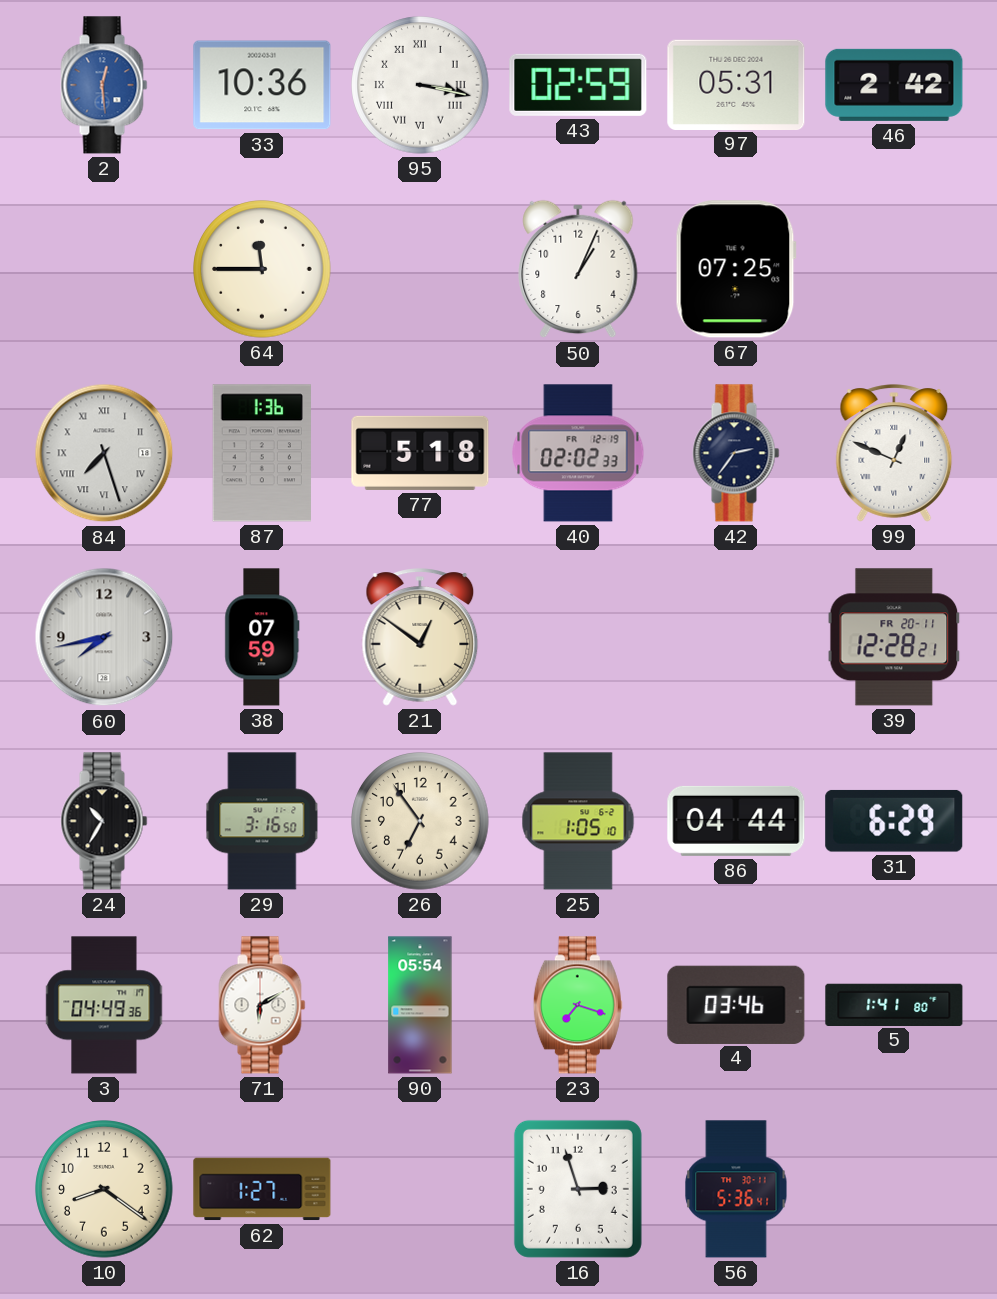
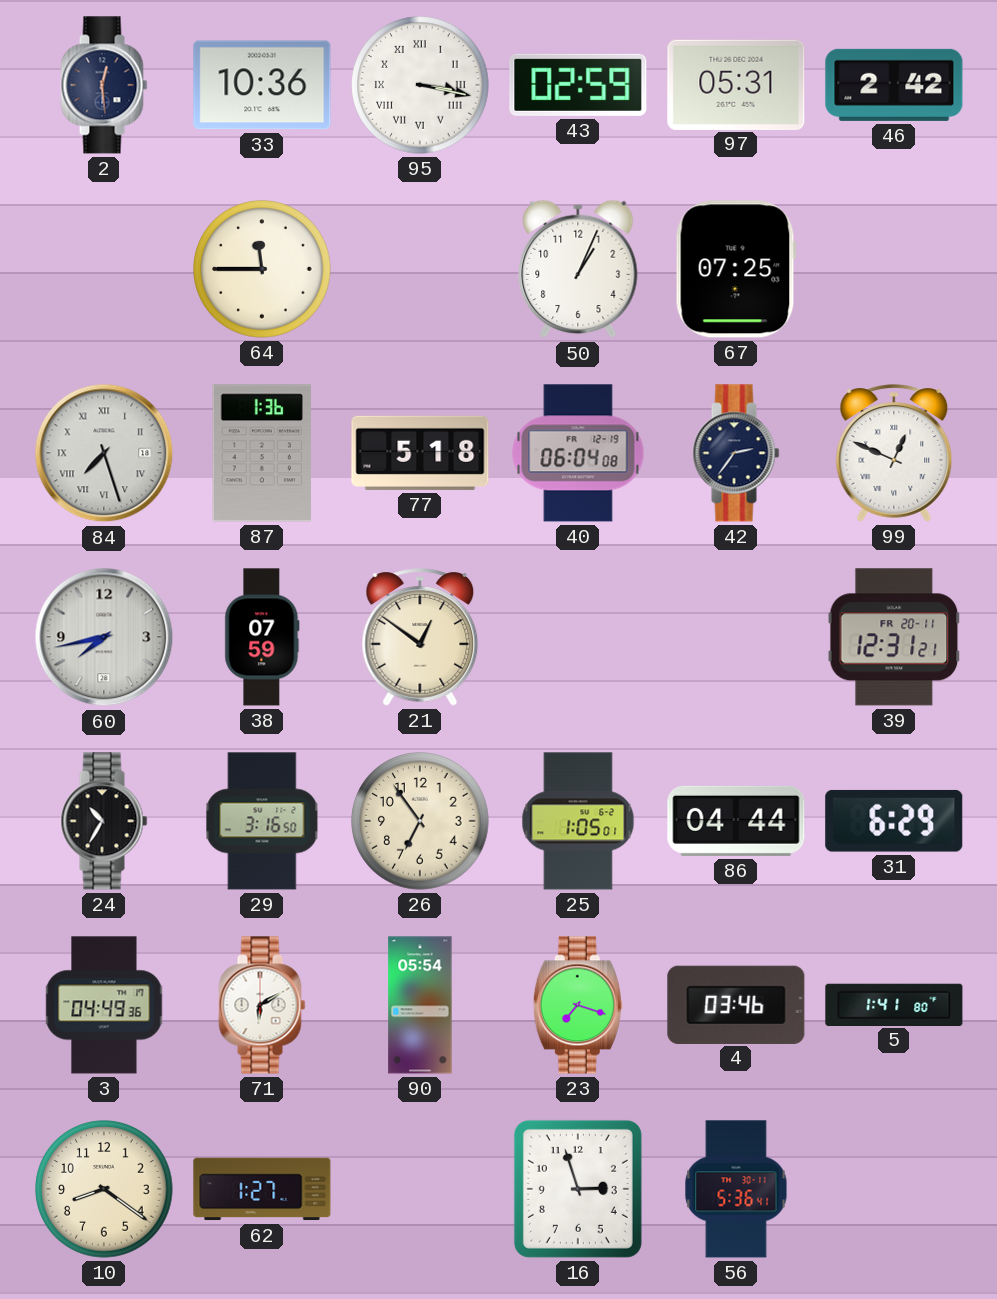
2 dial: blue -> navy (104, 85)
40: 02:02 -> 06:04 (578, 453)
39: 12:28 -> 12:31 (894, 637)
25: 1:05:10 -> 1:05:01 (578, 821)
